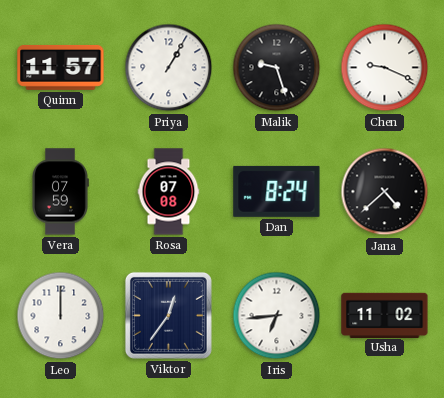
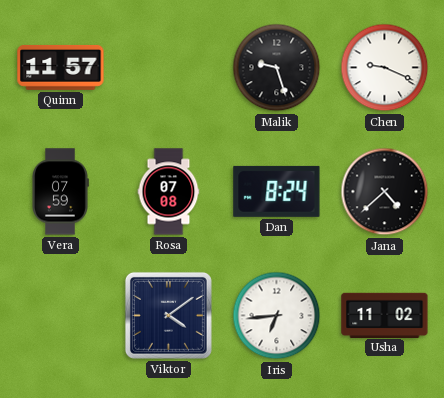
Priya: 1:05 -> none (169, 68)
Leo: 12:00 -> none (61, 316)
Viktor: 12:36 -> 4:09 (168, 315)
